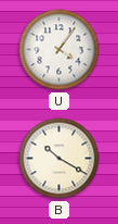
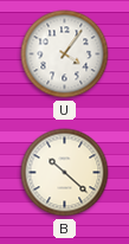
B: 10:20 -> 10:22 (65, 173)
